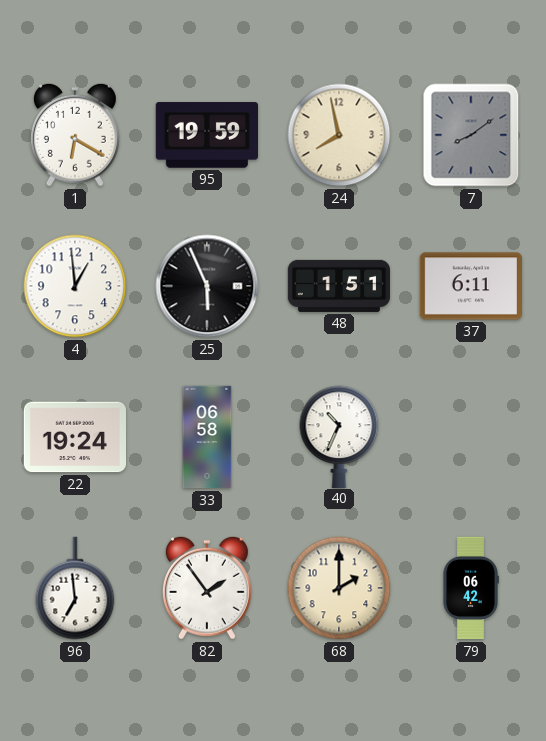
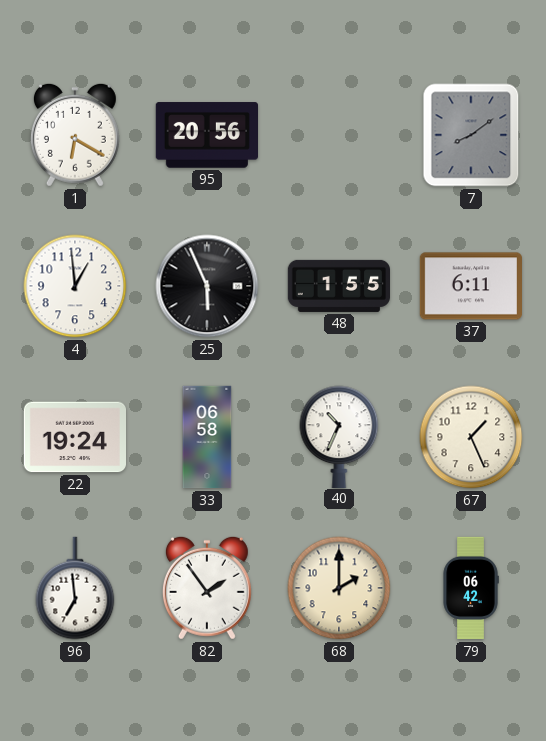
95: 19:59 -> 20:56 (206, 135)
24: 7:58 -> none (339, 135)
48: 1:51 -> 1:55 (338, 286)
67: none -> 1:26 (471, 437)
